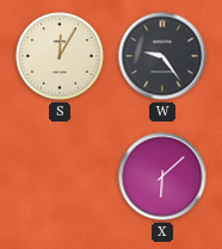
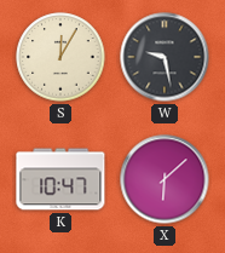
W: 9:24 -> 9:28 (165, 57)
K: none -> 10:47 (60, 179)
